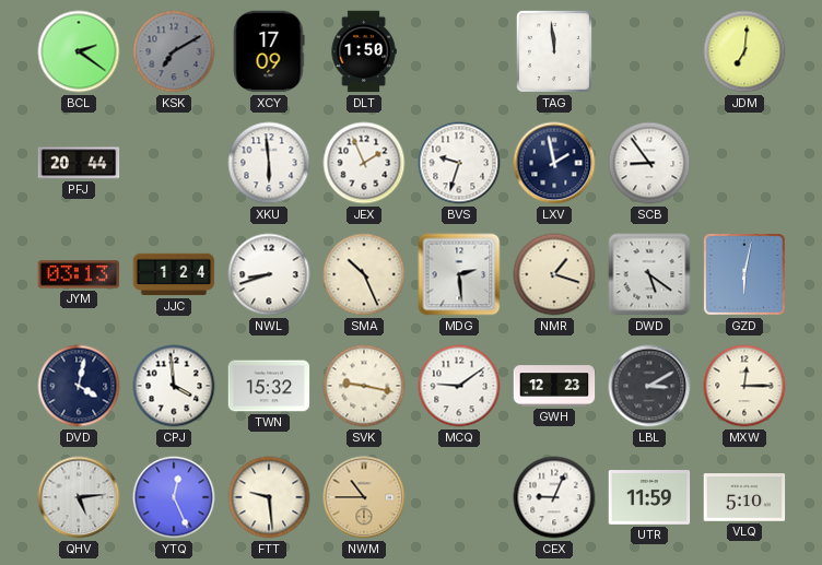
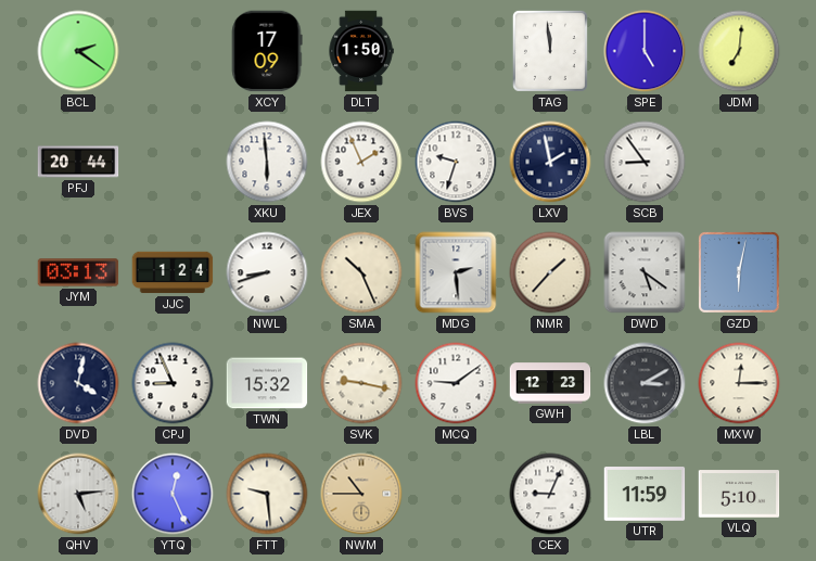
KSK: 7:10 -> none (174, 51)
SPE: none -> 5:00 (645, 51)
NMR: 1:18 -> 1:37 (550, 272)
CPJ: 3:59 -> 8:56 (173, 383)
